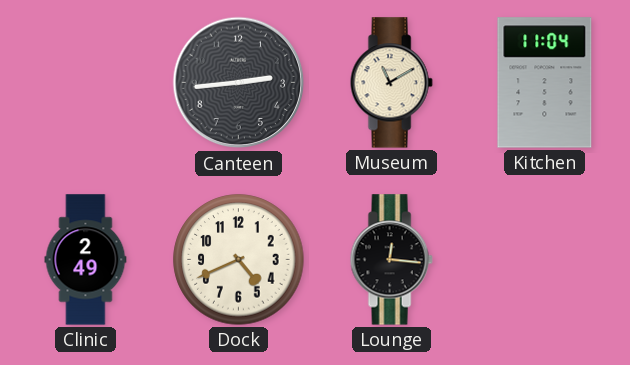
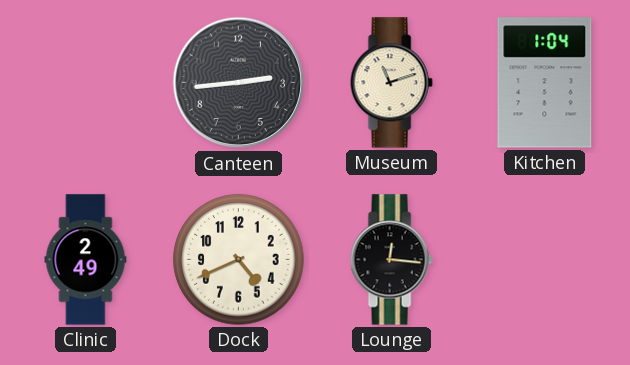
Museum: 11:10 -> 11:12 (391, 83)
Kitchen: 11:04 -> 1:04 (545, 83)
